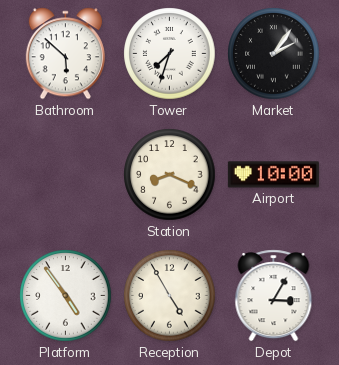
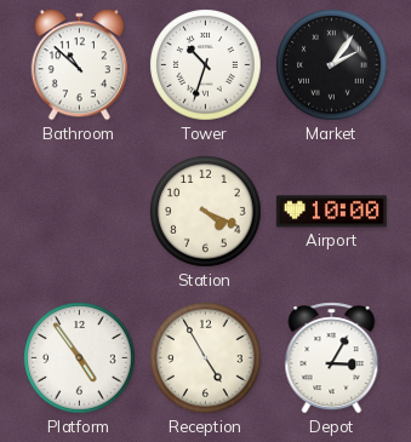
Bathroom: 5:52 -> 10:52 (79, 65)
Tower: 7:33 -> 10:33 (206, 65)
Station: 8:19 -> 4:19 (206, 212)
